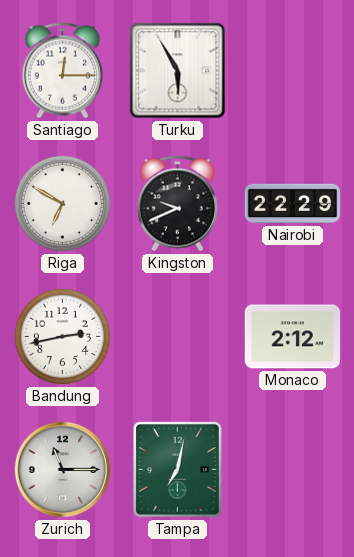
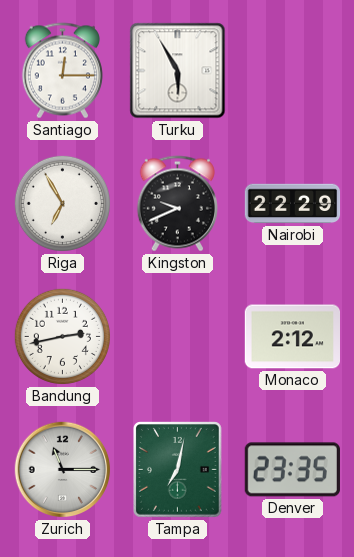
Riga: 6:50 -> 6:55 (62, 203)
Denver: none -> 23:35 (292, 470)
